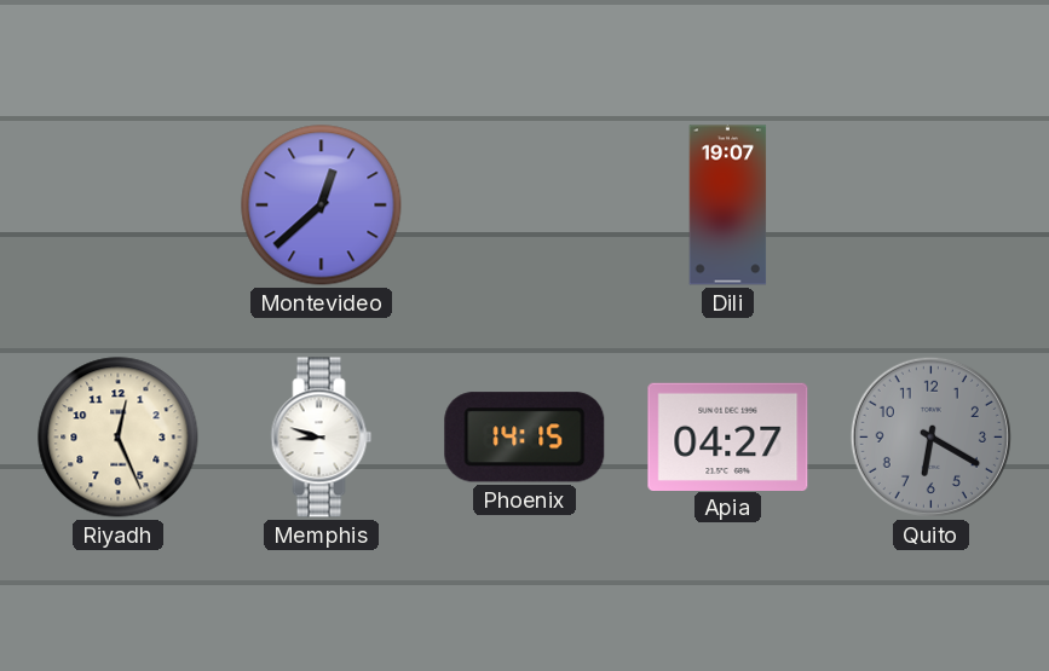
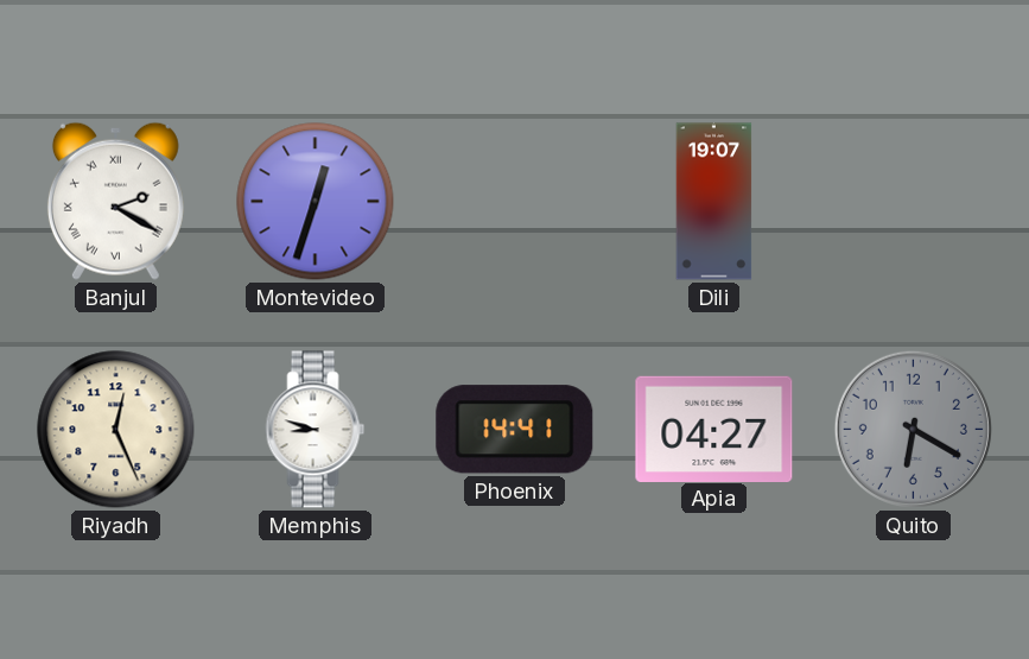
Banjul: none -> 2:20 (115, 201)
Montevideo: 12:38 -> 12:33 (316, 202)
Phoenix: 14:15 -> 14:41 (515, 430)
